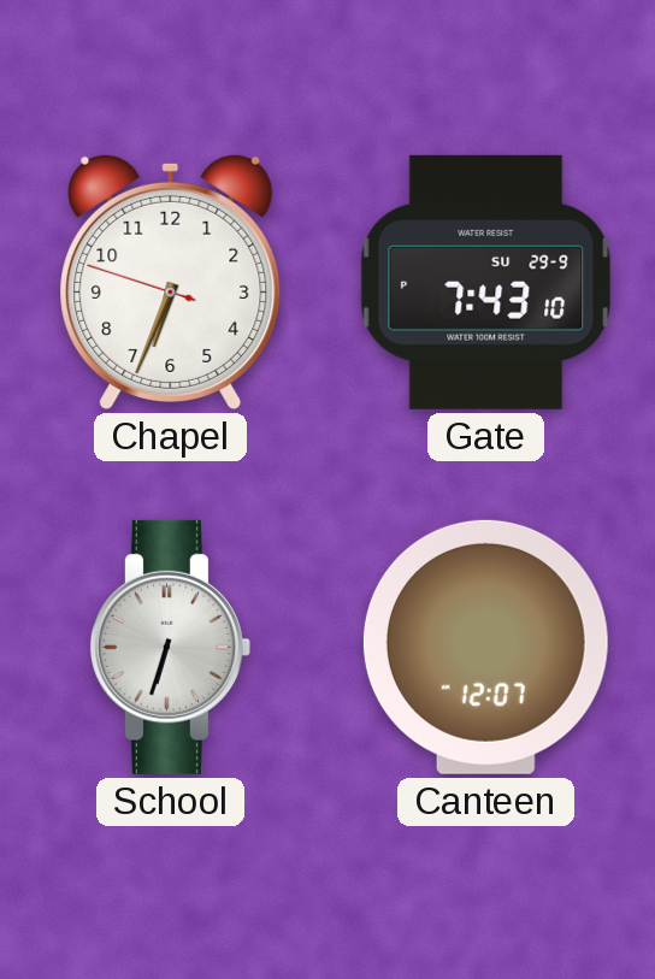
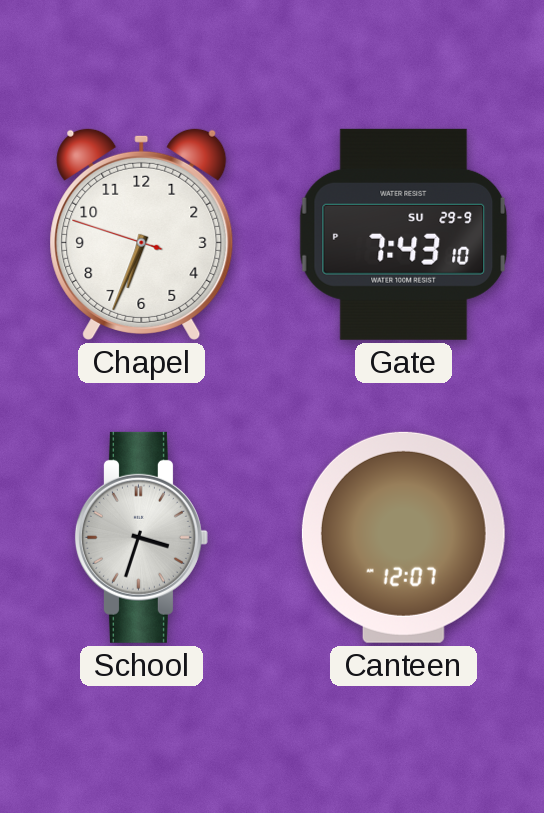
School: 6:33 -> 3:33 (141, 537)
